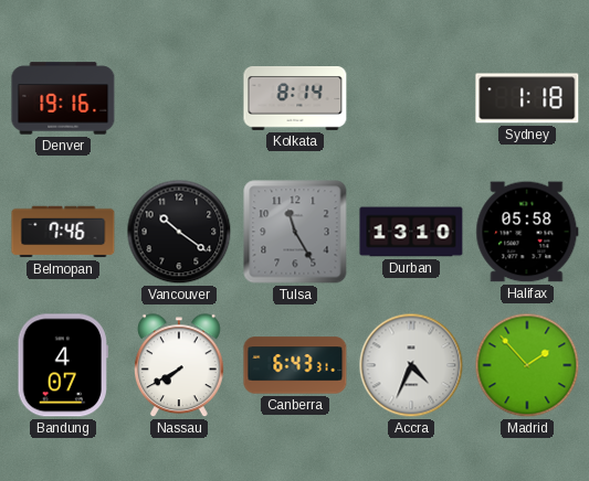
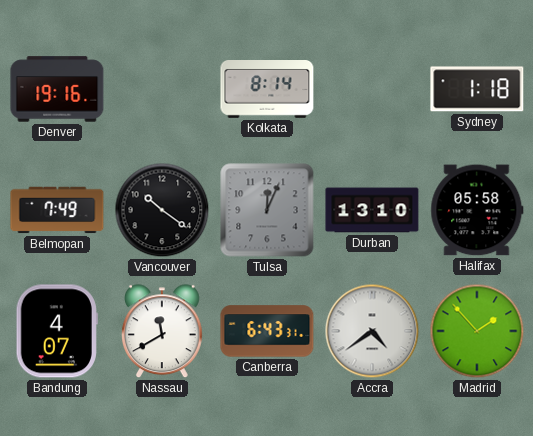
Belmopan: 7:46 -> 7:49 (57, 210)
Tulsa: 11:25 -> 12:04 (267, 210)
Nassau: 7:40 -> 11:40 (163, 332)
Accra: 4:34 -> 4:39 (372, 331)
